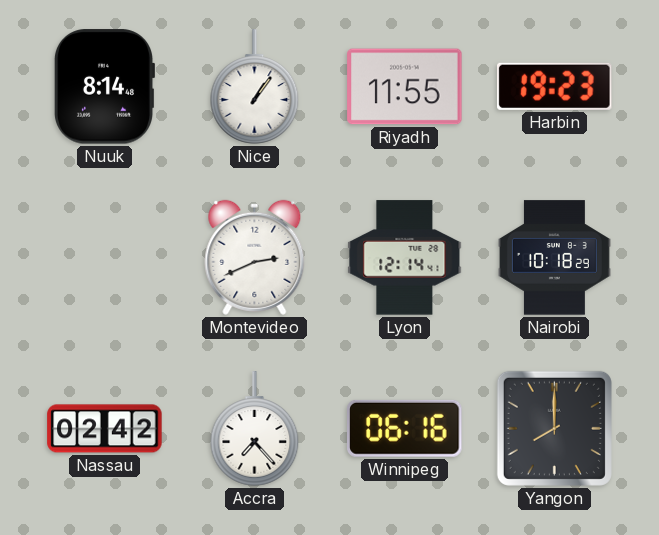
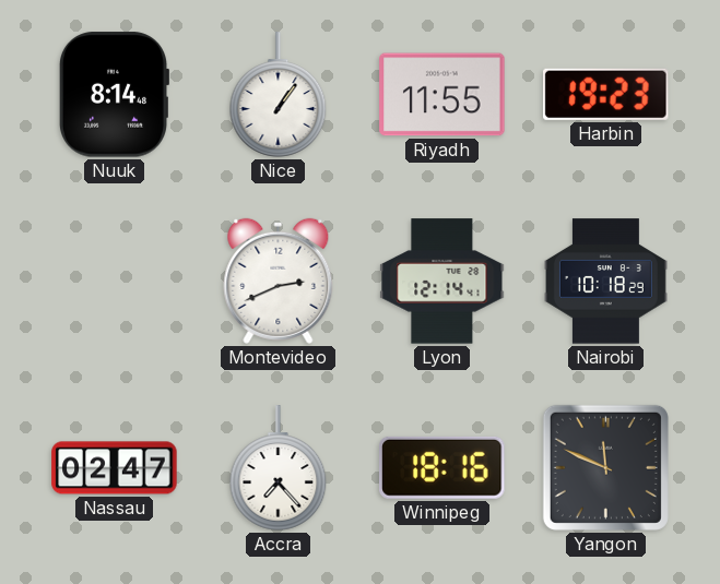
Nassau: 02:42 -> 02:47 (115, 468)
Winnipeg: 06:16 -> 18:16 (442, 467)
Yangon: 8:00 -> 11:49 (605, 467)
